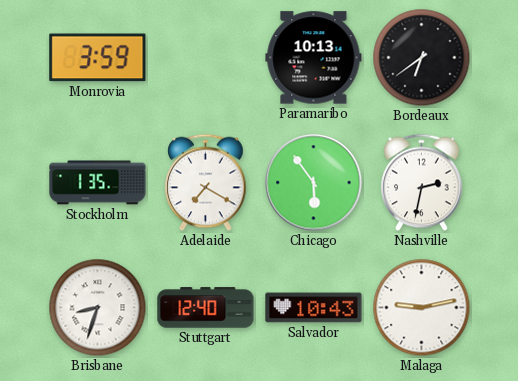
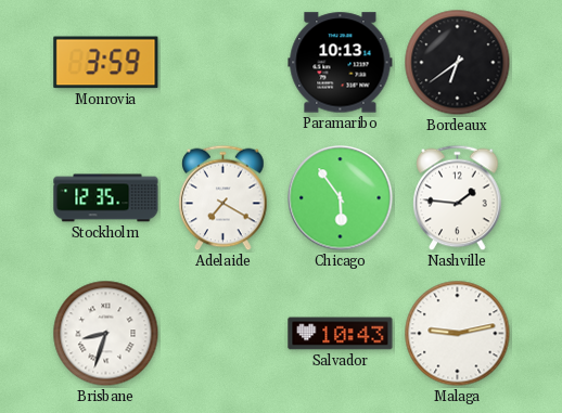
Stockholm: 1:35 -> 12:35 (106, 198)
Nashville: 2:32 -> 1:46 (458, 198)
Stuttgart: 12:40 -> none (206, 308)
